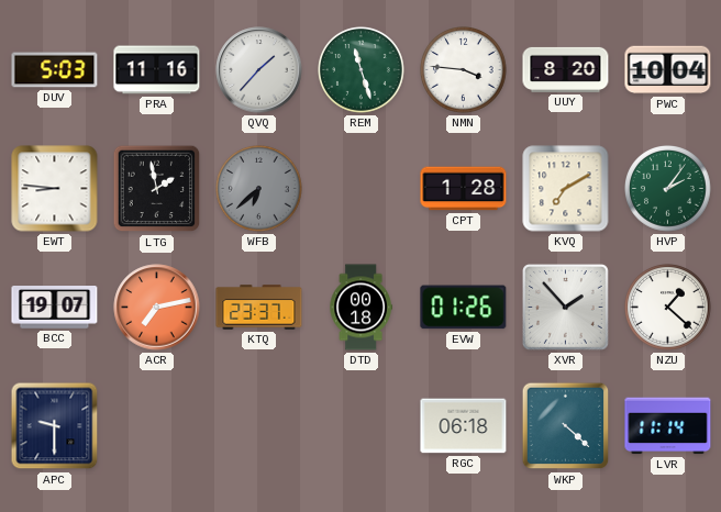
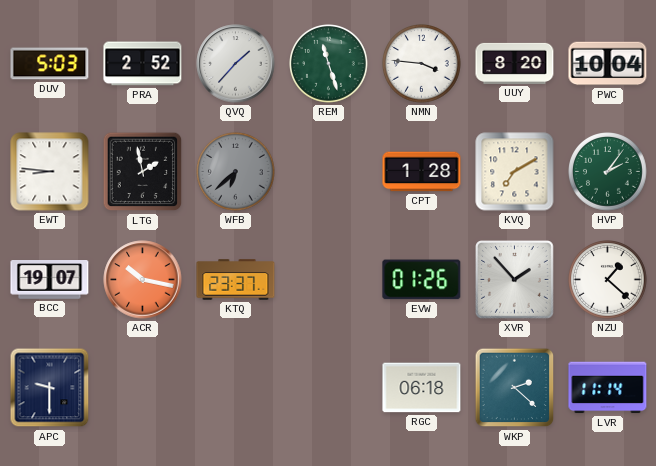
PRA: 11:16 -> 2:52 (143, 64)
ACR: 7:13 -> 10:17 (143, 280)
DTD: 00:18 -> none (360, 308)
WKP: 4:22 -> 2:22 (515, 388)
